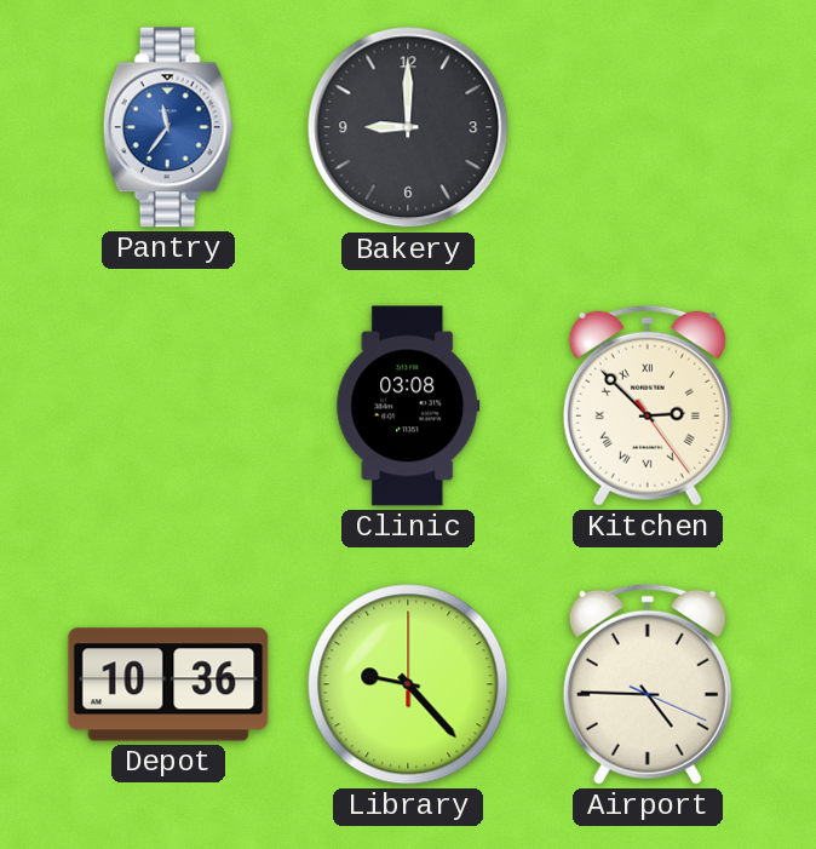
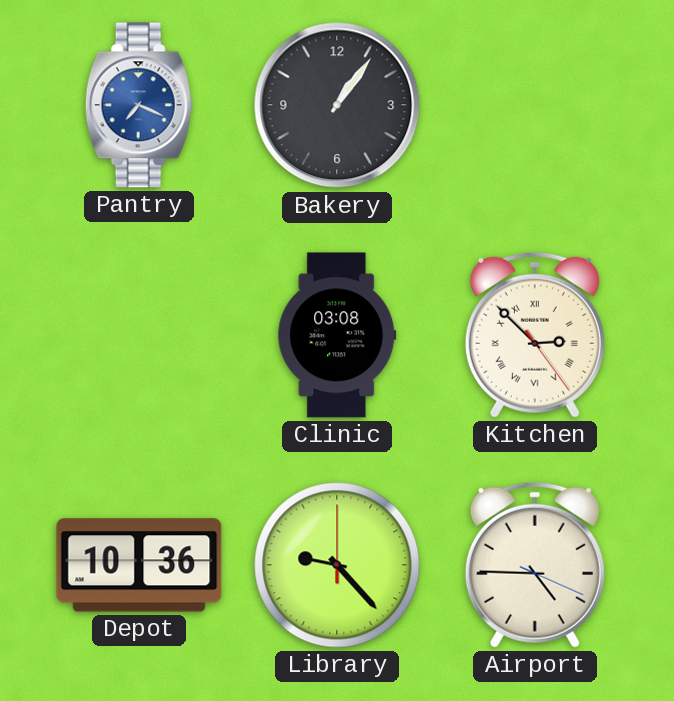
Pantry: 11:36 -> 7:19 (139, 105)
Bakery: 9:00 -> 1:06 (337, 105)
